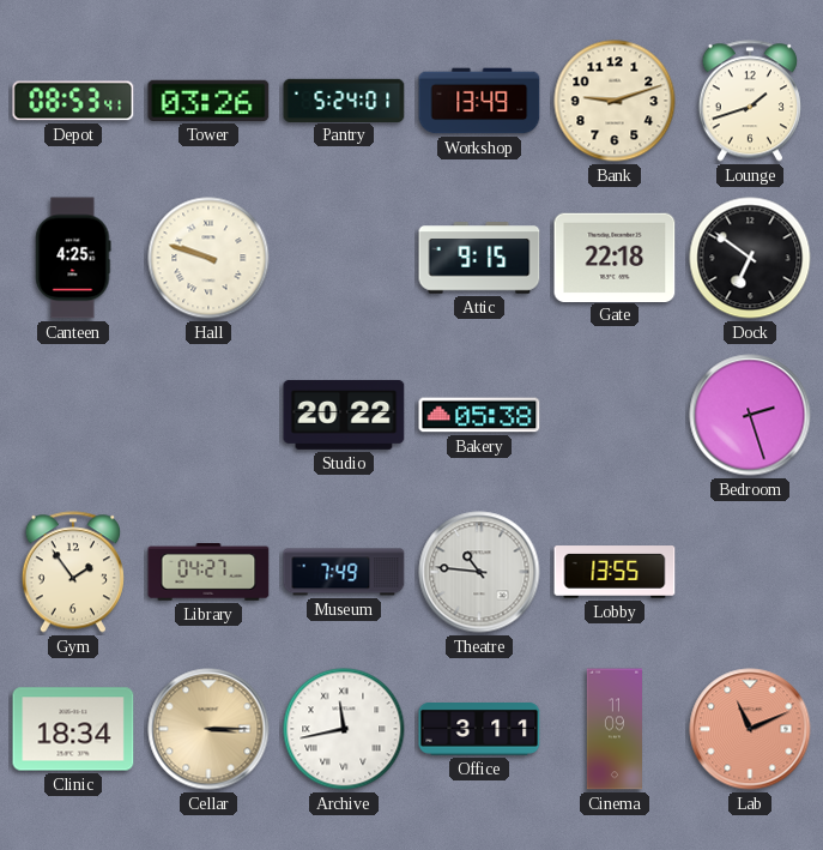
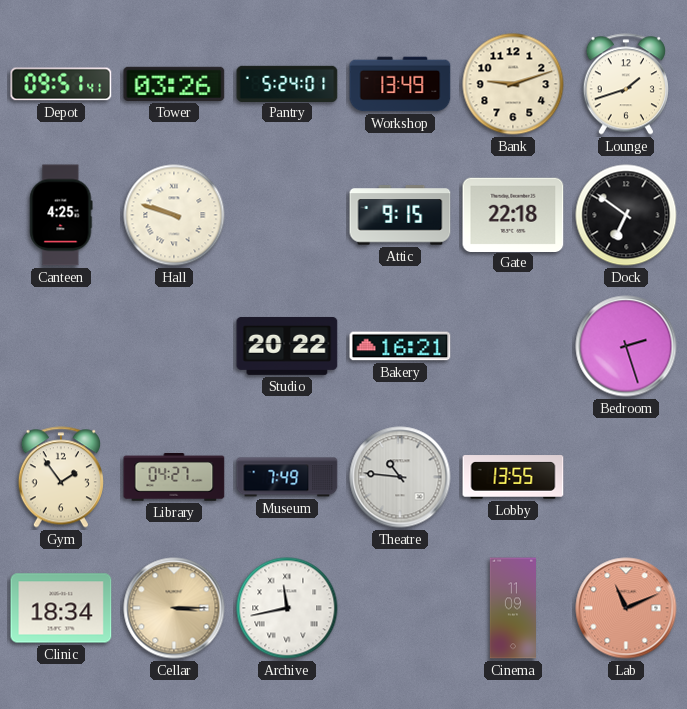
Depot: 08:53 -> 09:51 (61, 84)
Bakery: 05:38 -> 16:21 (400, 346)
Office: 3:11 -> none (479, 730)
